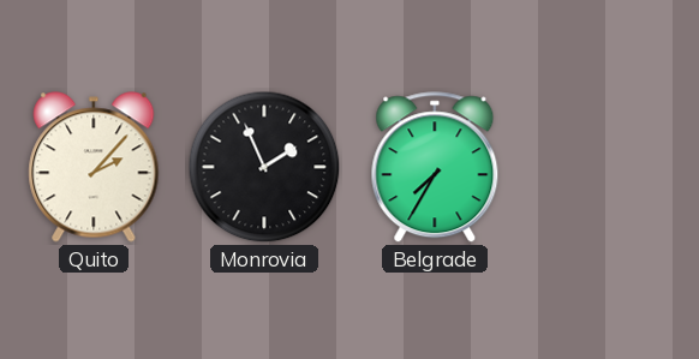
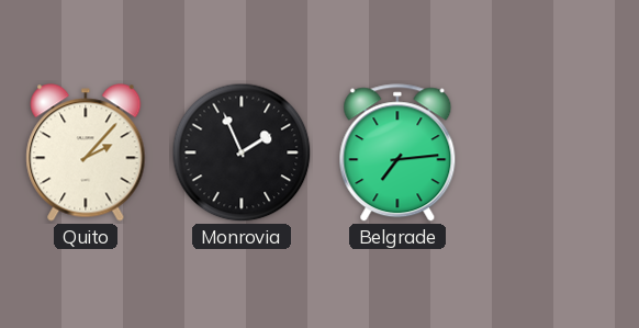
Belgrade: 7:35 -> 7:14 (397, 154)
